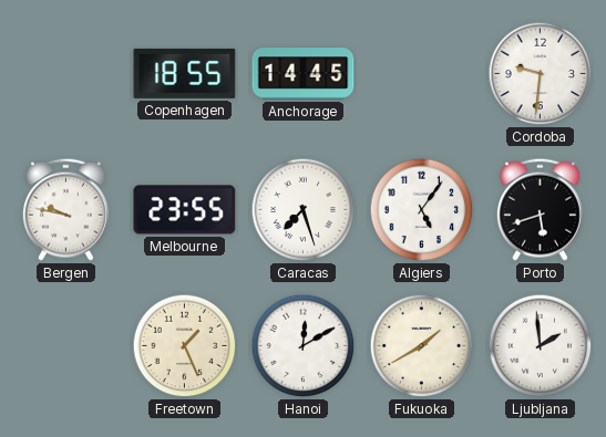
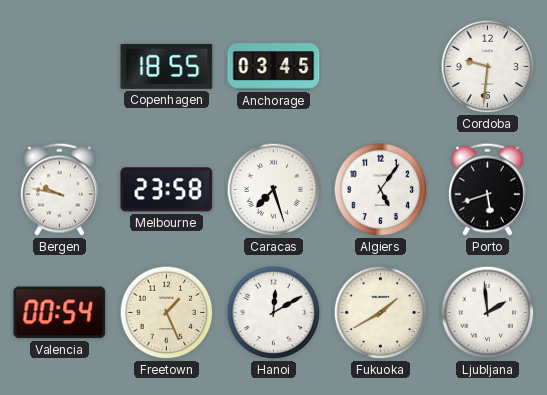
Anchorage: 14:45 -> 03:45 (274, 67)
Melbourne: 23:55 -> 23:58 (167, 190)
Valencia: none -> 00:54 (60, 313)
